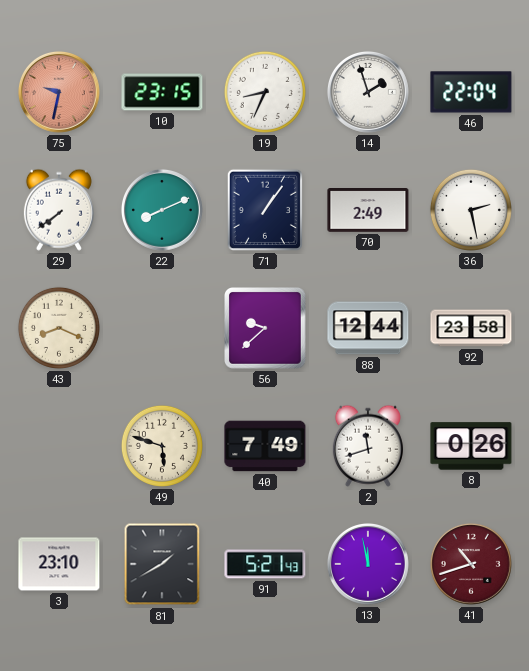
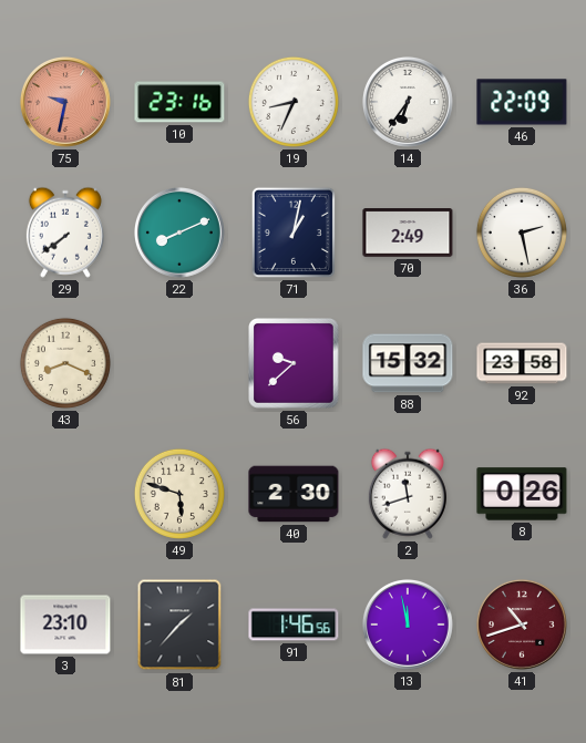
10: 23:15 -> 23:16 (179, 102)
14: 1:57 -> 6:36 (408, 102)
46: 22:04 -> 22:09 (522, 102)
71: 1:06 -> 1:02 (294, 233)
88: 12:44 -> 15:32 (408, 363)
40: 7:49 -> 2:30 (294, 494)
81: 1:40 -> 1:37 (179, 625)
91: 5:21 -> 1:46 (294, 625)
